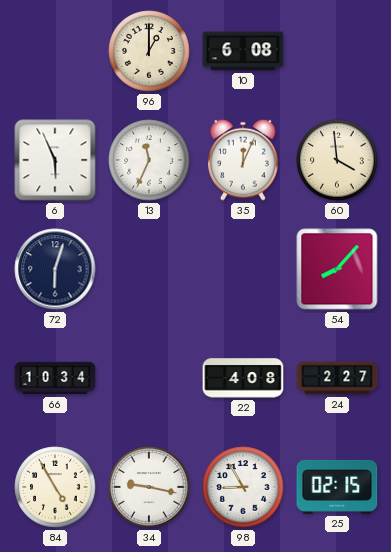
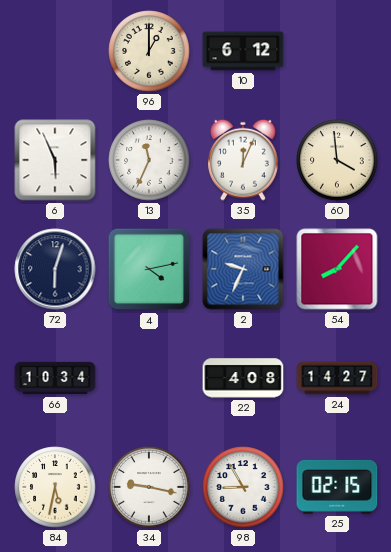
10: 6:08 -> 6:12 (243, 51)
4: none -> 4:13 (149, 269)
2: none -> 9:34 (243, 269)
24: 2:27 -> 14:27 (337, 378)
84: 4:55 -> 5:32 (55, 487)
